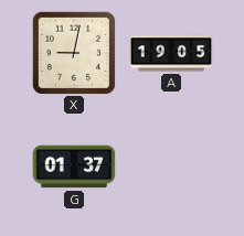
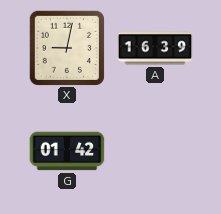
A: 19:05 -> 16:39 (155, 48)
G: 01:37 -> 01:42 (67, 151)
